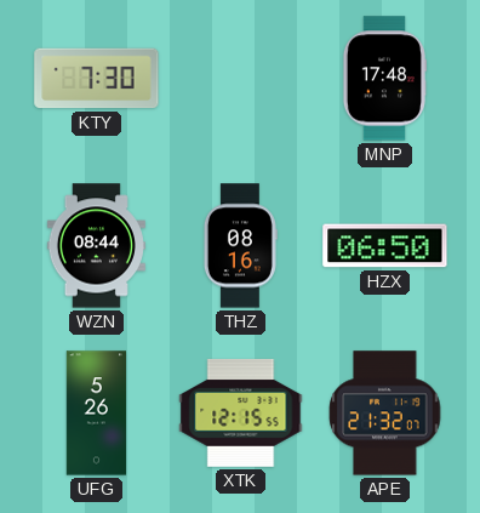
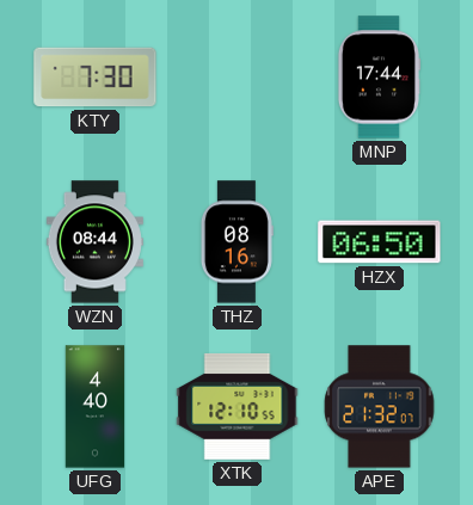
MNP: 17:48 -> 17:44 (377, 78)
UFG: 5:26 -> 4:40 (96, 407)
XTK: 12:15 -> 12:10 (238, 407)
